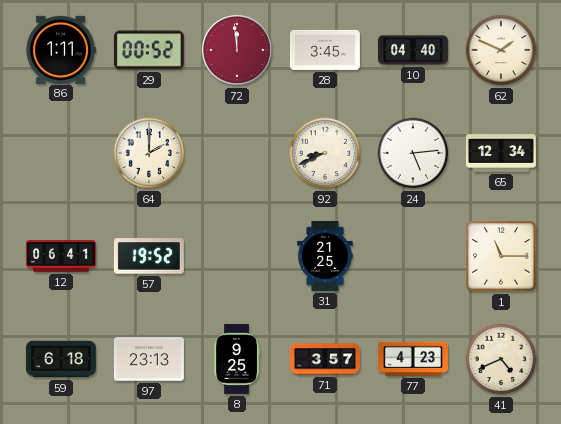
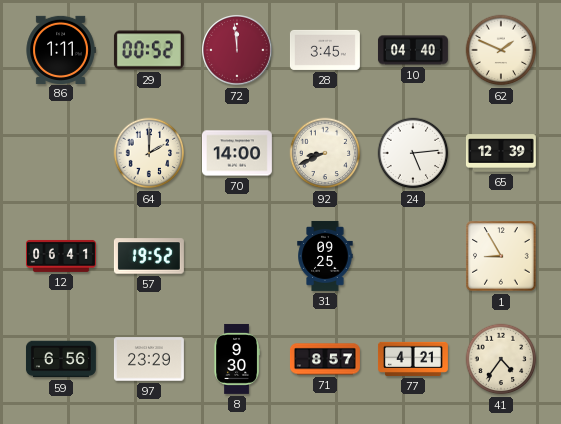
70: none -> 14:00 (237, 153)
65: 12:34 -> 12:39 (501, 153)
31: 21:25 -> 09:25 (325, 256)
1: 11:15 -> 8:55 (501, 256)
59: 6:18 -> 6:56 (61, 359)
97: 23:13 -> 23:29 (149, 359)
8: 9:25 -> 9:30 (237, 359)
71: 3:57 -> 8:57 (325, 359)
77: 4:23 -> 4:21 (413, 359)
41: 4:41 -> 4:36 (501, 359)
